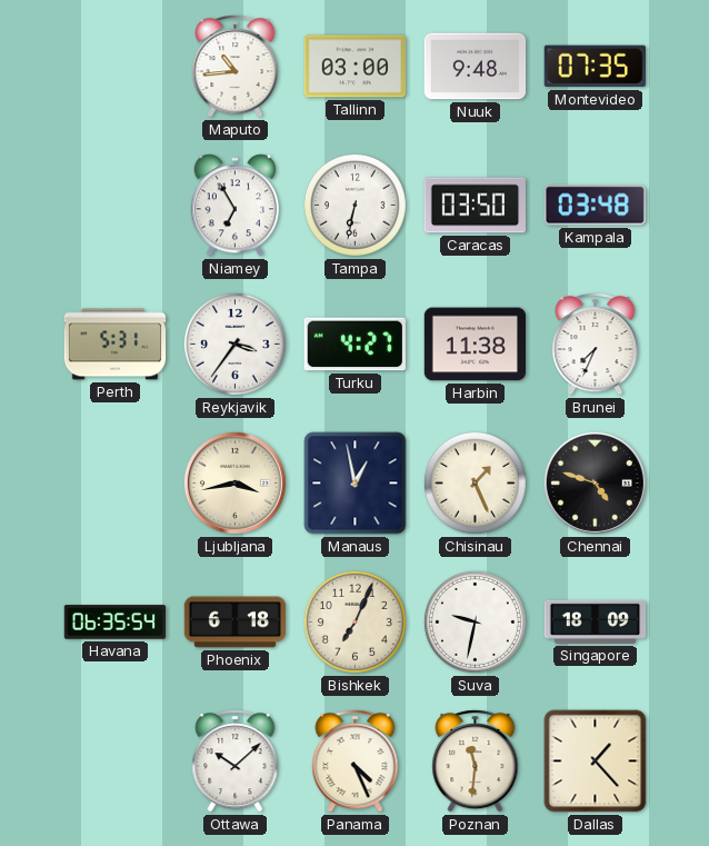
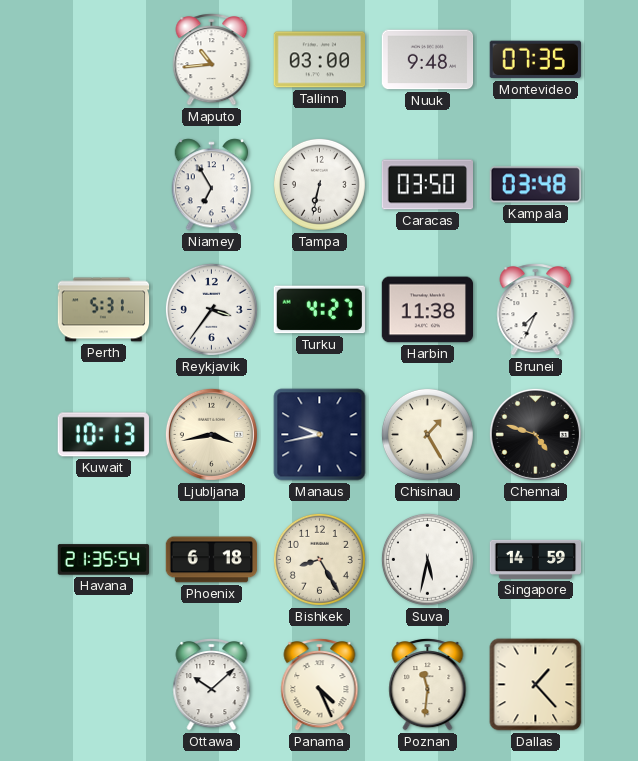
Kuwait: none -> 10:13 (103, 435)
Manaus: 12:58 -> 9:43 (320, 435)
Chisinau: 1:26 -> 1:25 (427, 434)
Havana: 06:35 -> 21:35 (104, 560)
Bishkek: 7:04 -> 8:25 (319, 559)
Suva: 9:32 -> 5:32 (427, 559)
Singapore: 18:09 -> 14:59 (536, 559)
